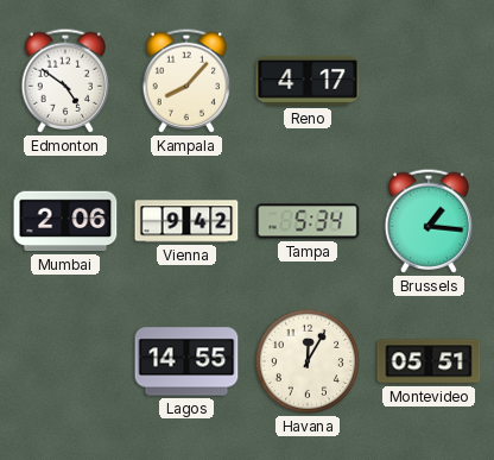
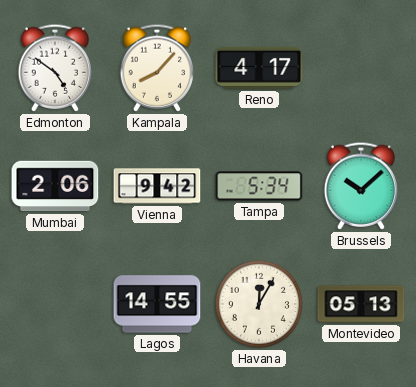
Brussels: 1:16 -> 10:08 (361, 186)
Montevideo: 05:51 -> 05:13 (361, 304)
